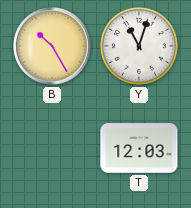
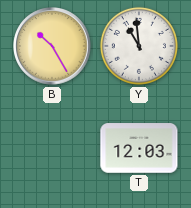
Y: 11:03 -> 10:59 (139, 46)
